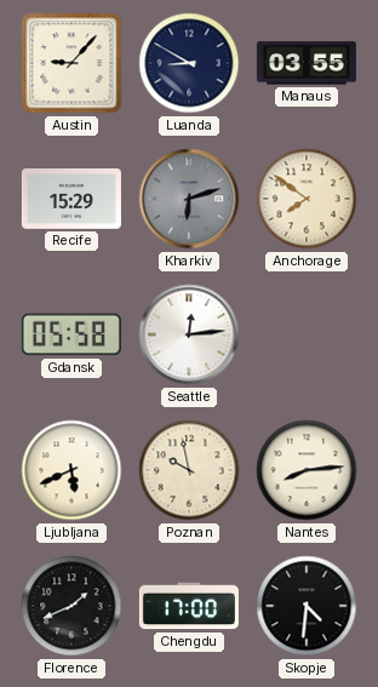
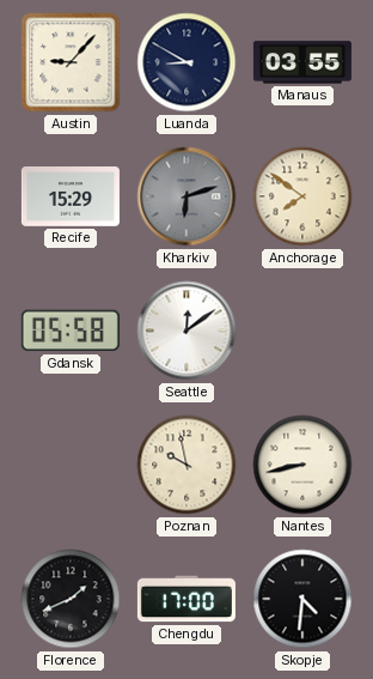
Seattle: 12:14 -> 12:09 (186, 331)
Ljubljana: 5:41 -> none (71, 470)
Nantes: 8:14 -> 8:43 (302, 465)
